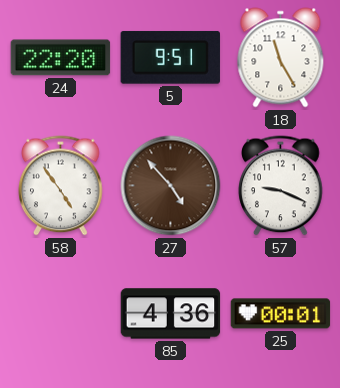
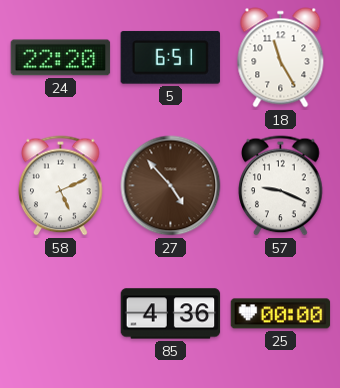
5: 9:51 -> 6:51 (170, 57)
58: 4:54 -> 5:11 (61, 186)
25: 00:01 -> 00:00 (281, 314)
